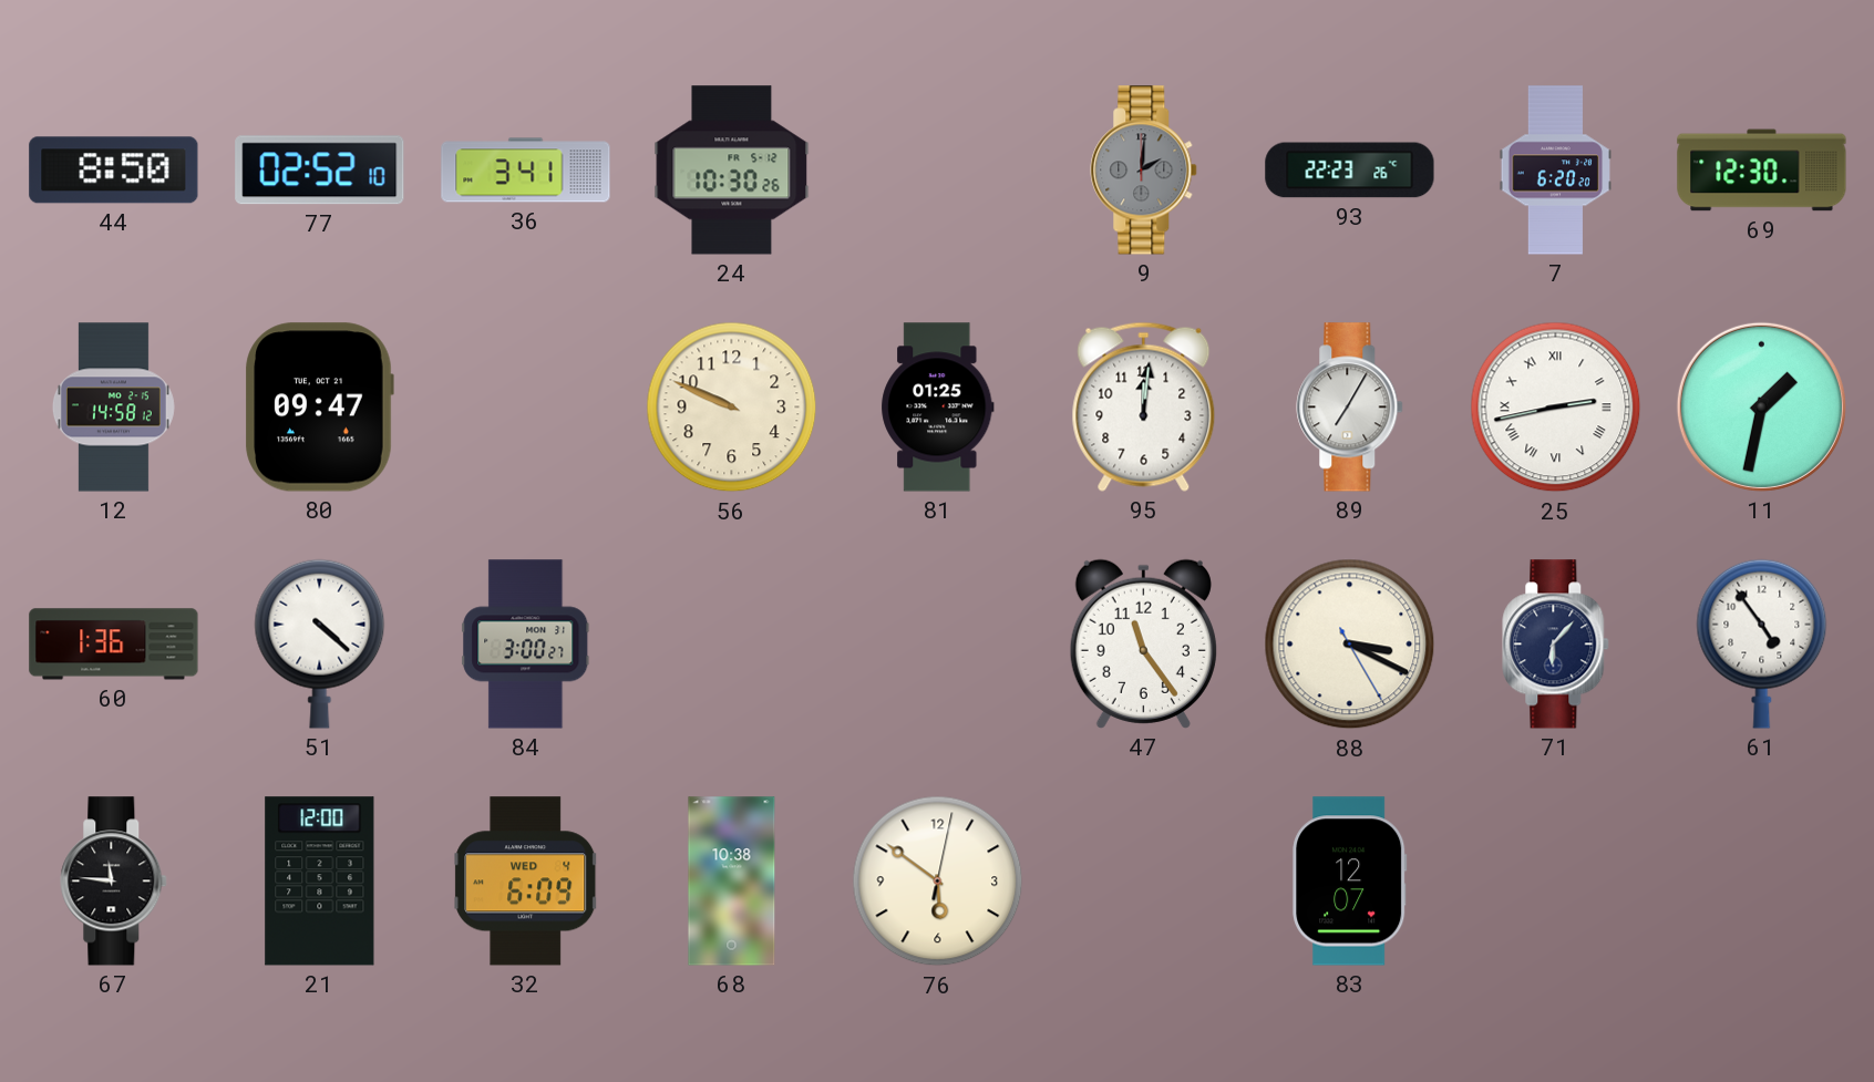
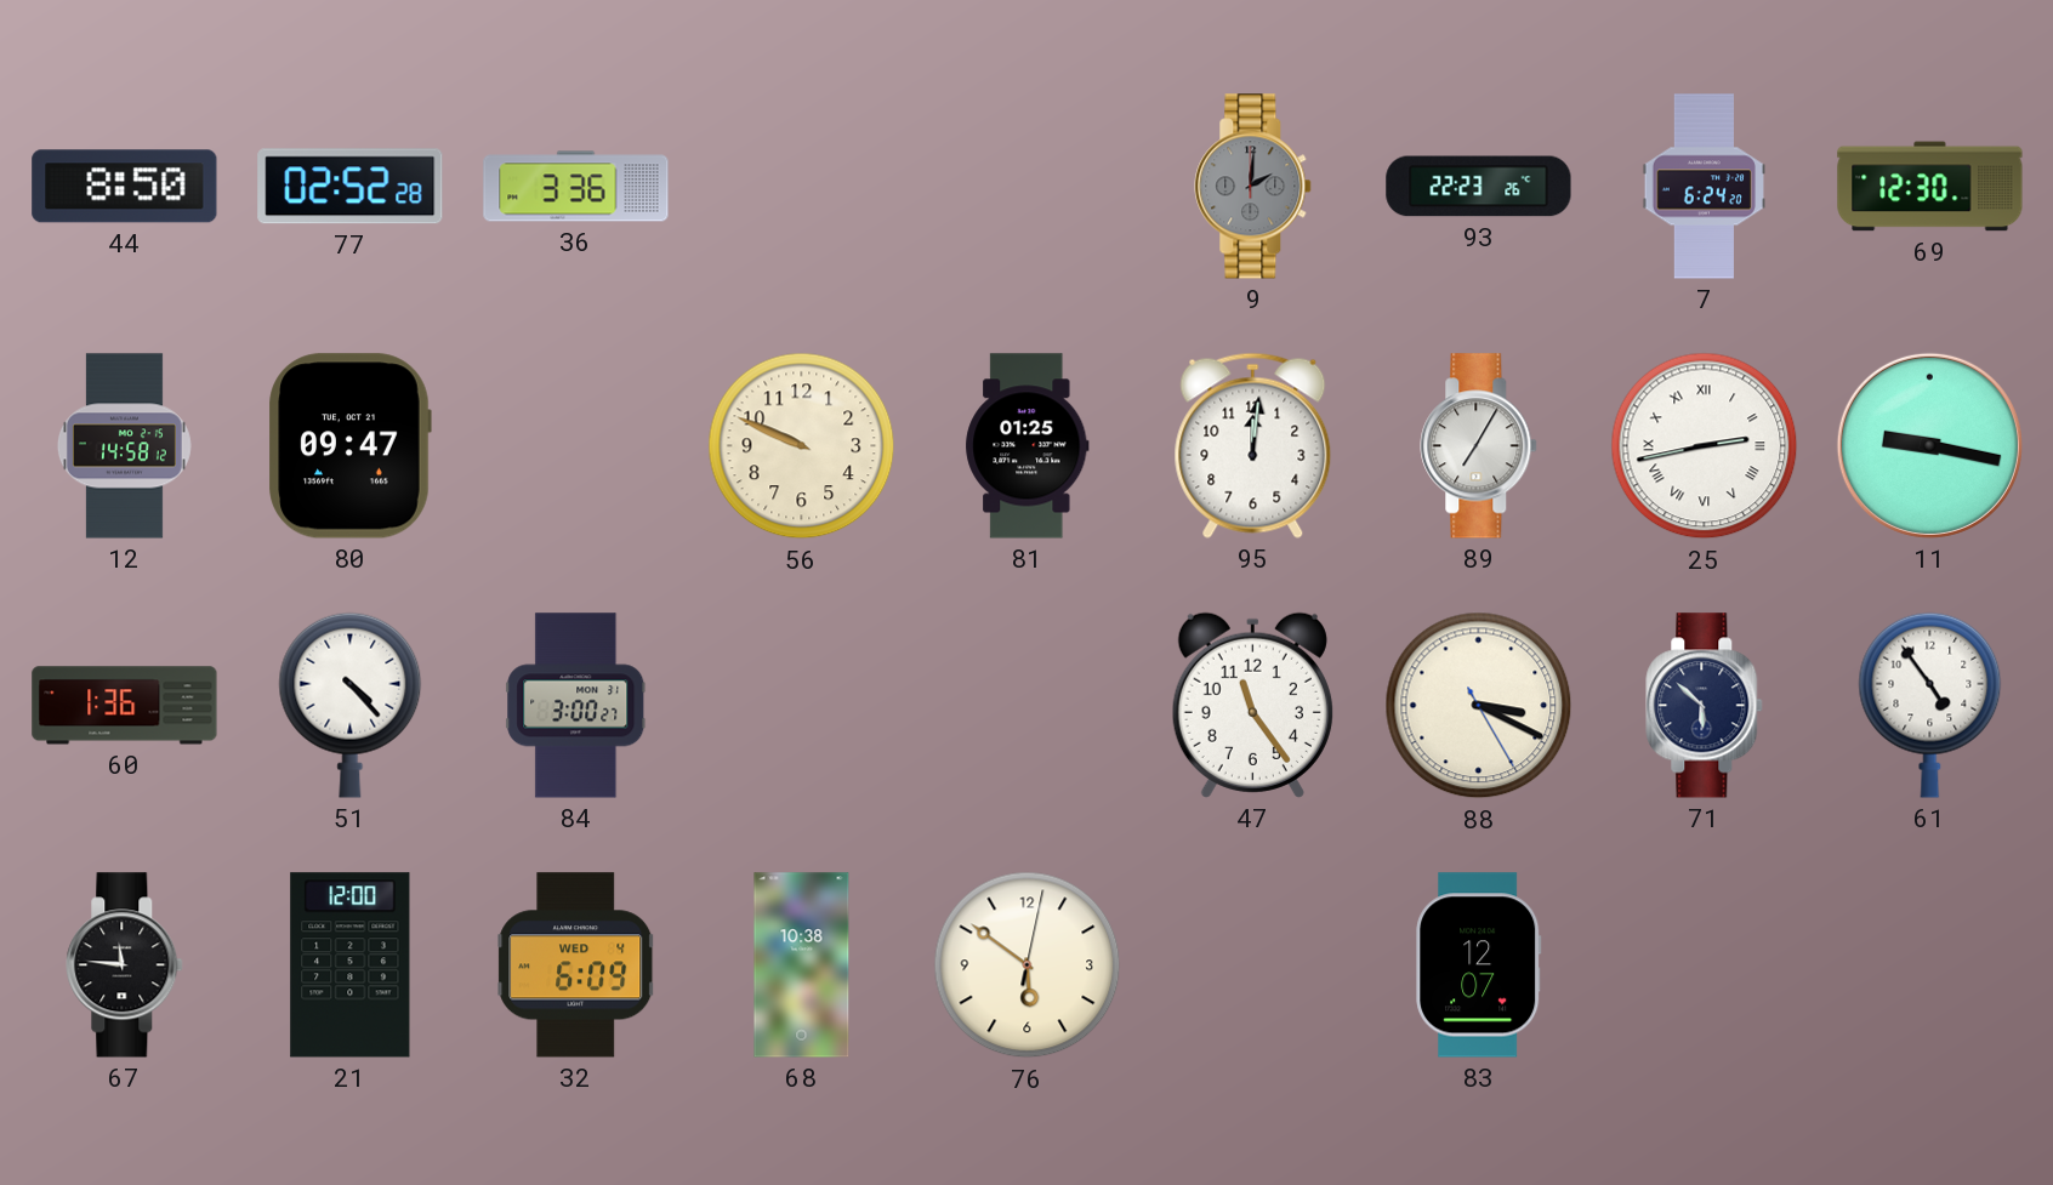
77: 02:52:10 -> 02:52:28 (351, 187)
36: 3:41 -> 3:36 (576, 187)
24: 10:30 -> none (732, 171)
7: 6:20 -> 6:24 (1704, 187)
11: 1:32 -> 9:17 (1929, 445)
51: 4:22 -> 4:23 (351, 705)
71: 6:07 -> 5:52 (1705, 706)
